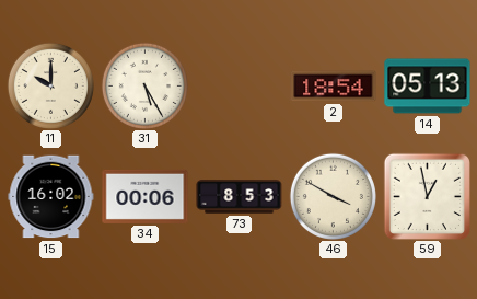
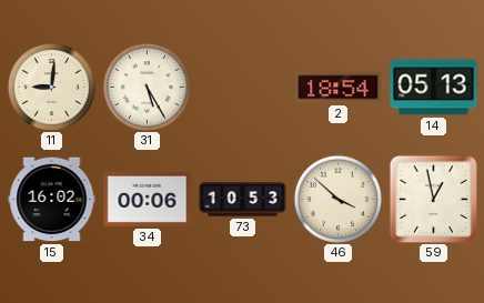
11: 10:00 -> 9:01 (51, 87)
73: 8:53 -> 10:53 (243, 200)
46: 3:50 -> 3:52 (337, 199)
